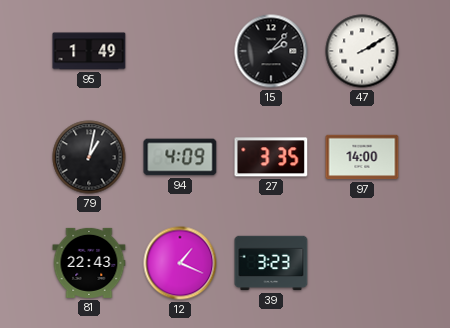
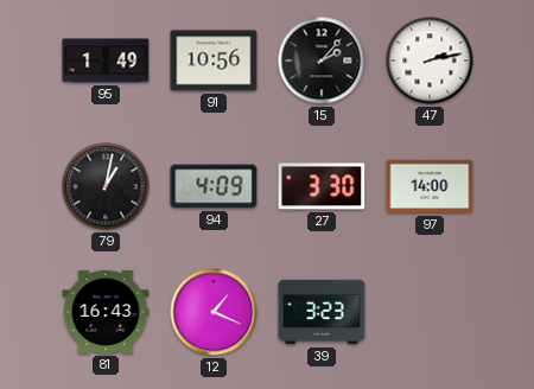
91: none -> 10:56 (214, 60)
47: 2:10 -> 2:13 (430, 60)
27: 3:35 -> 3:30 (322, 186)
81: 22:43 -> 16:43 (106, 312)
